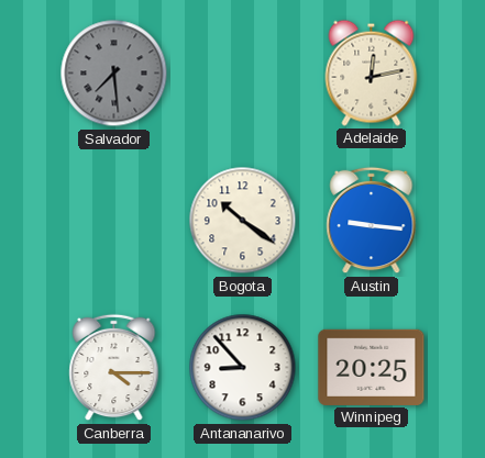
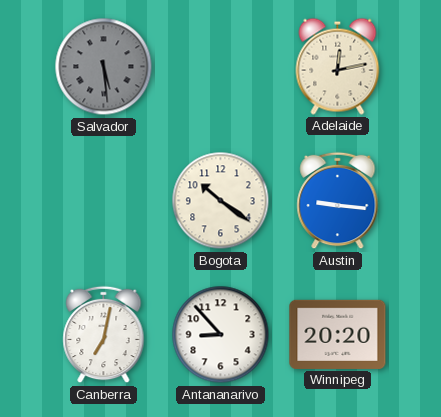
Salvador: 7:29 -> 5:29 (104, 67)
Canberra: 4:15 -> 7:02 (104, 335)
Winnipeg: 20:25 -> 20:20 (338, 334)
